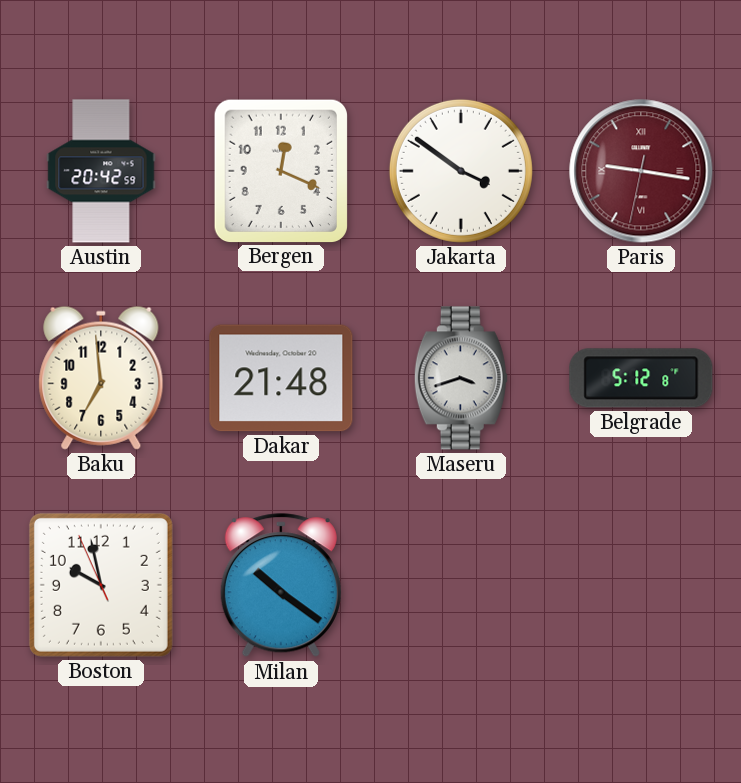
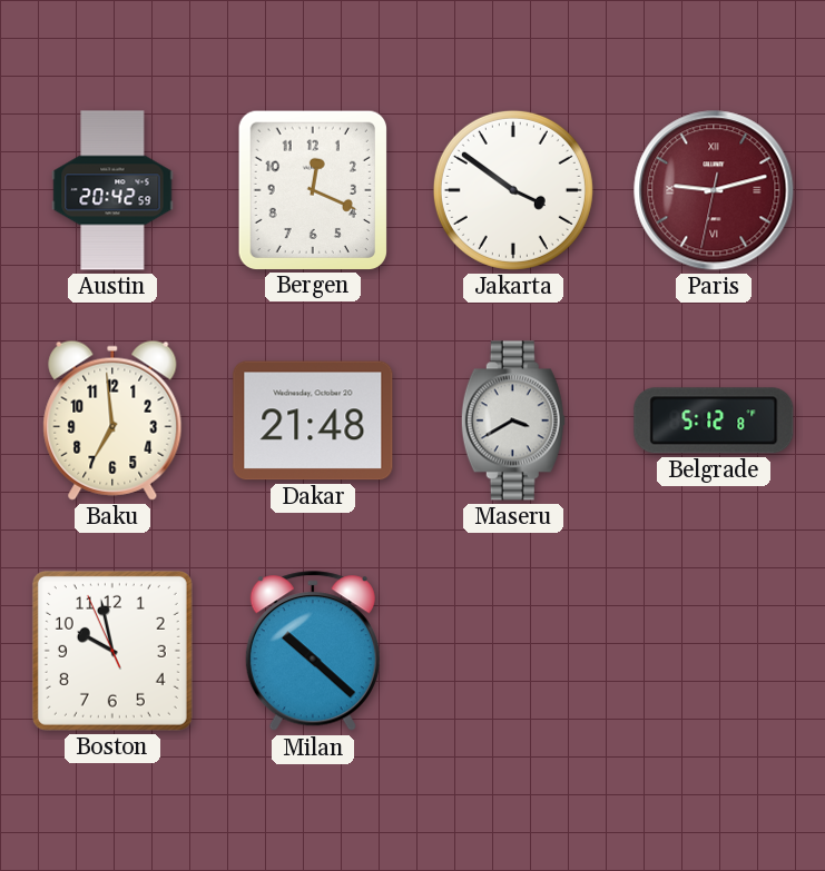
Paris: 9:16 -> 9:12 (714, 190)
Maseru: 3:42 -> 3:40 (513, 420)
Milan: 10:21 -> 10:22 (313, 652)
